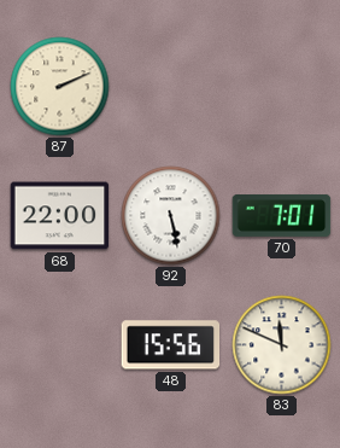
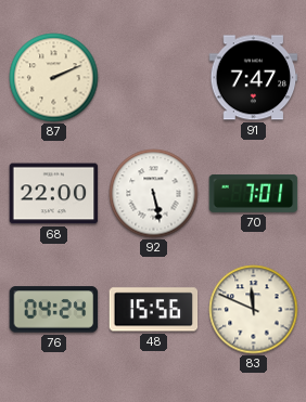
91: none -> 7:47 (254, 78)
76: none -> 04:24 (54, 310)
